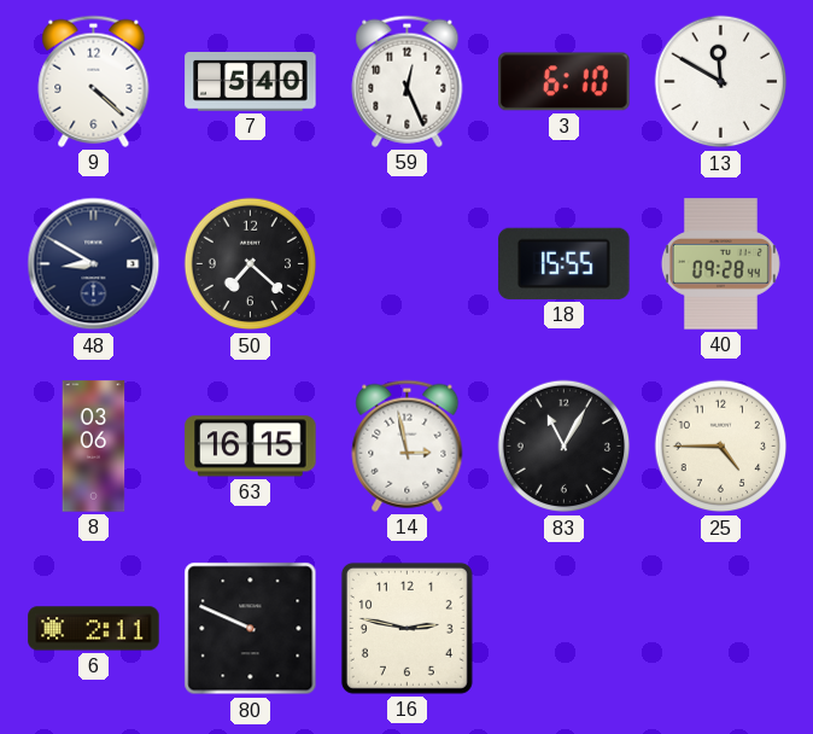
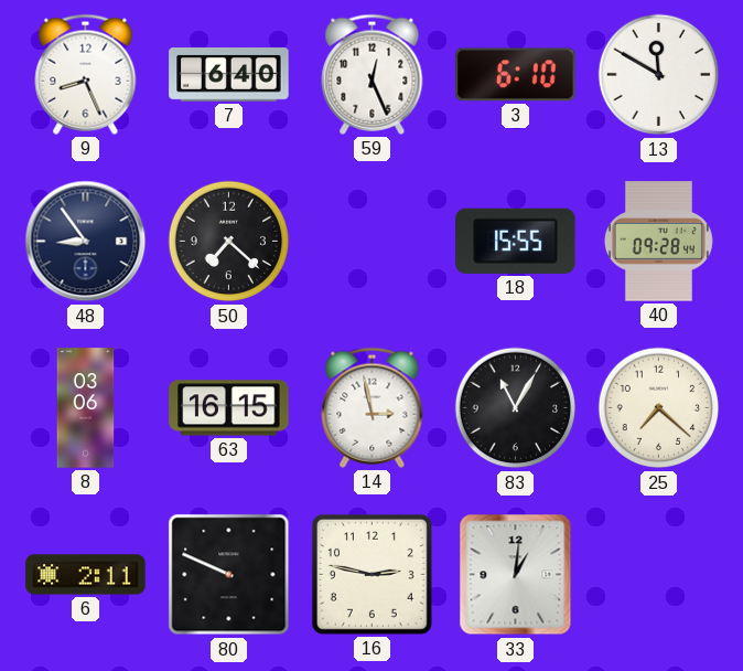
9: 4:22 -> 8:26 (86, 74)
7: 5:40 -> 6:40 (229, 75)
48: 8:50 -> 8:54 (86, 242)
25: 4:45 -> 7:22 (659, 408)
33: none -> 1:01 (516, 575)
